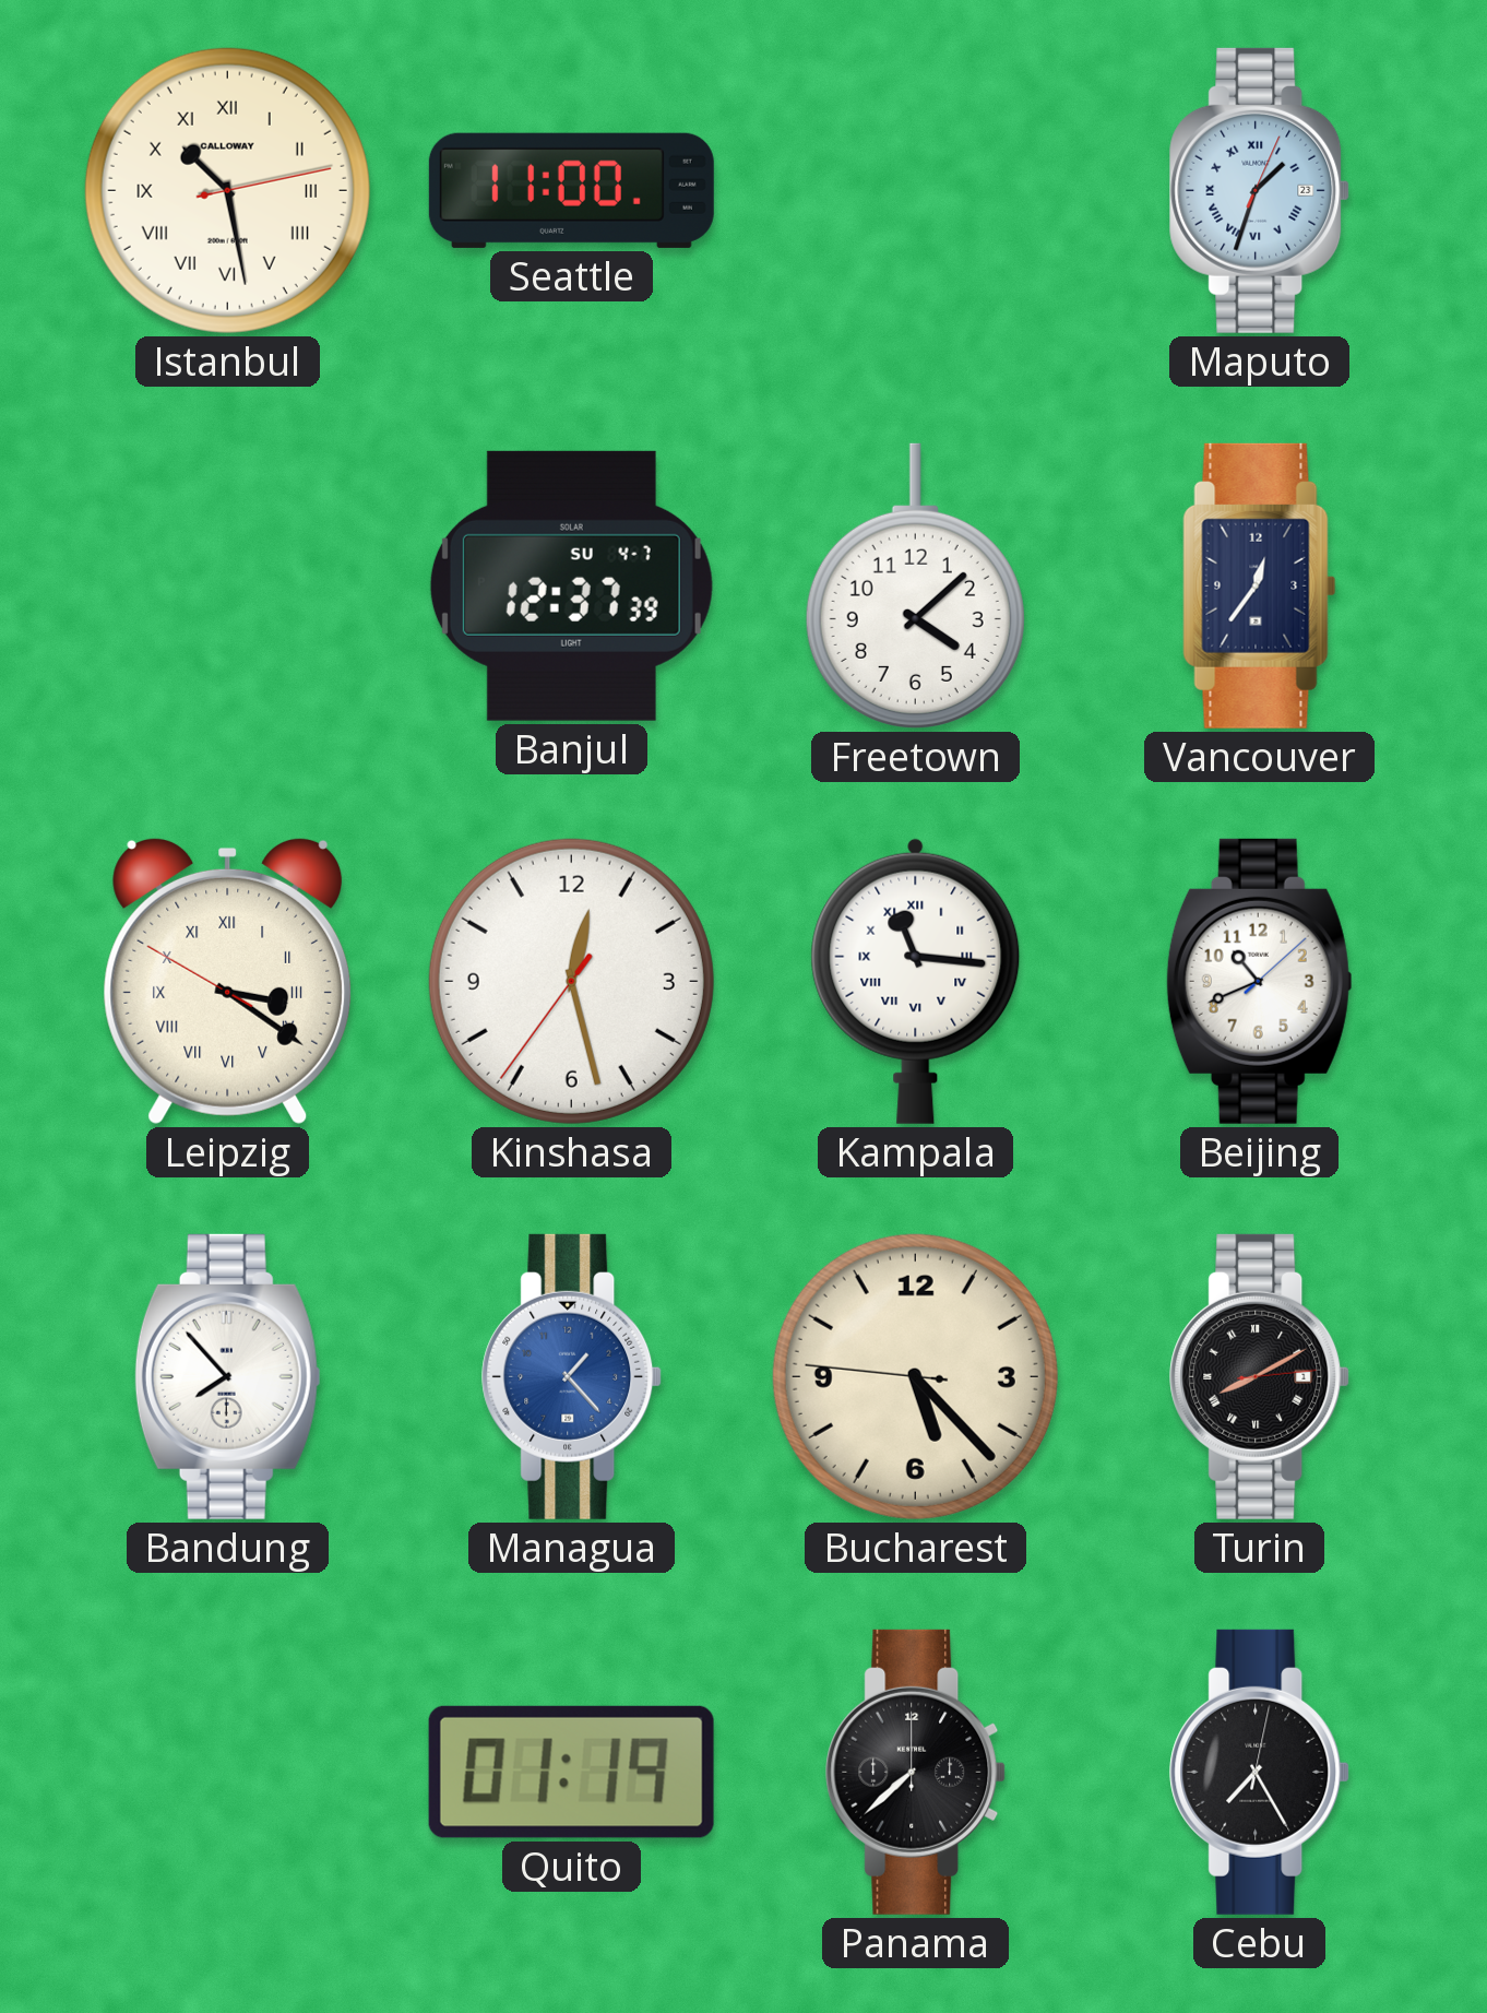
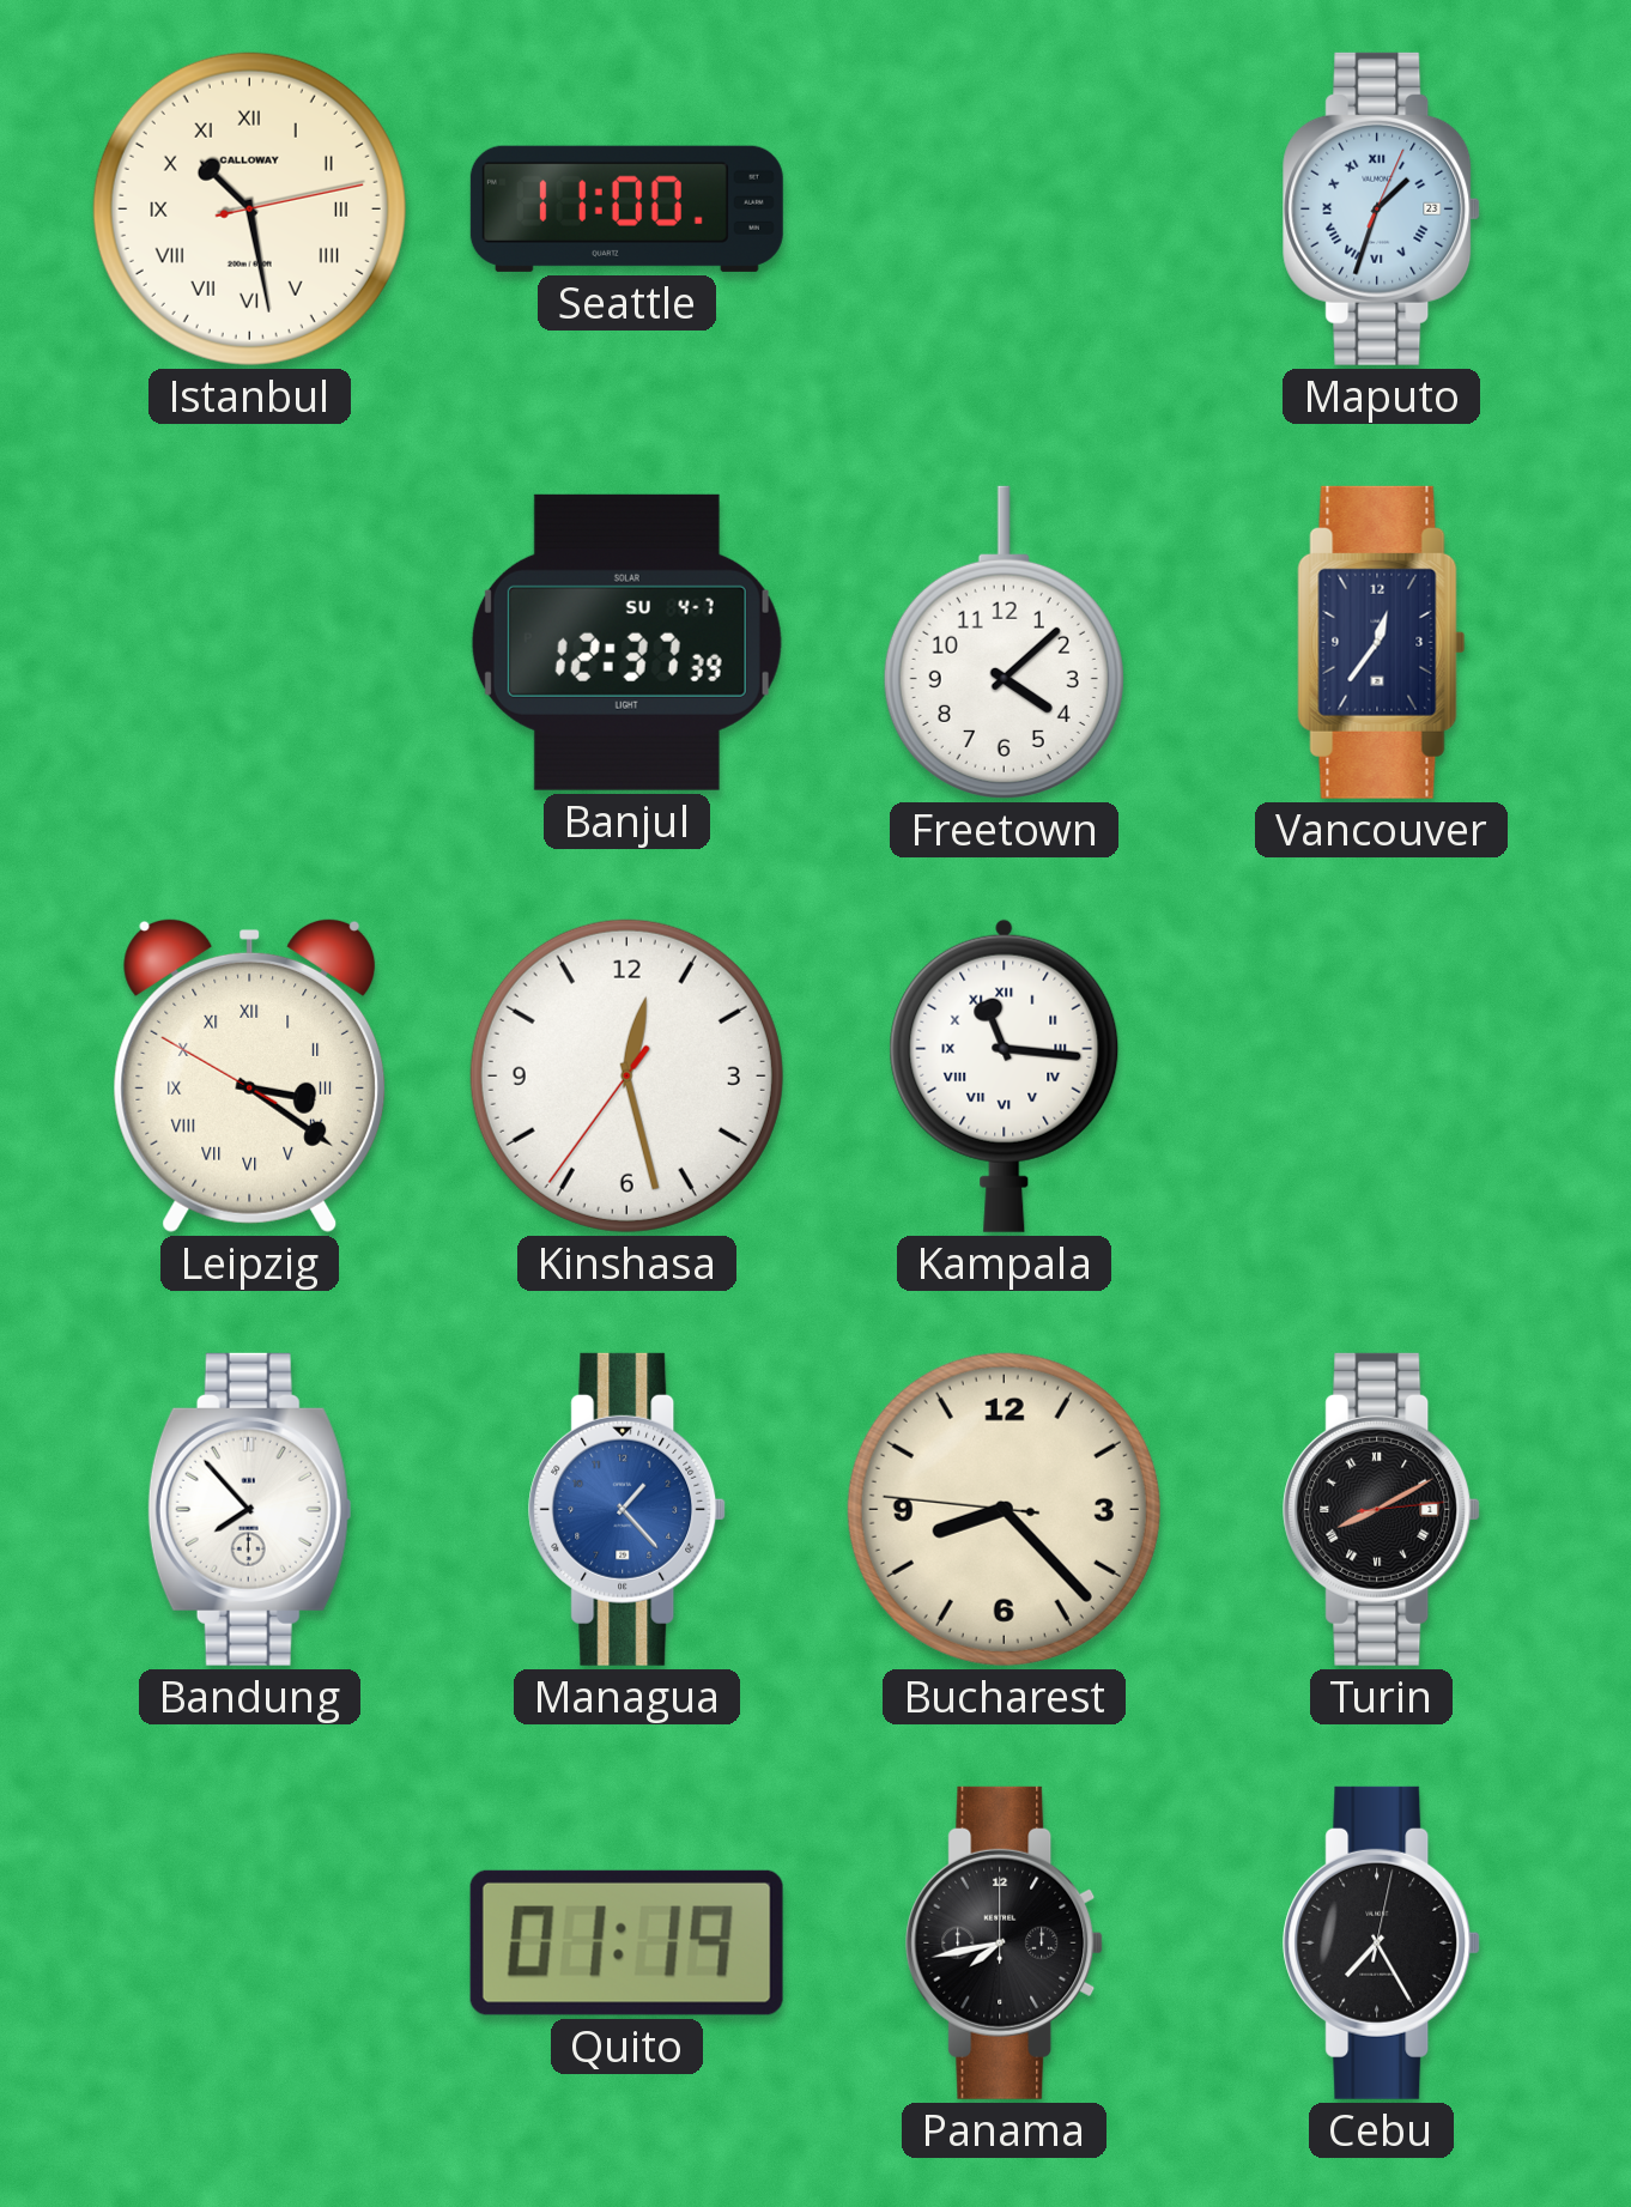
Beijing: 10:41 -> none (1259, 981)
Bucharest: 5:22 -> 8:22 (1004, 1509)
Panama: 7:38 -> 7:43 (1005, 1942)
